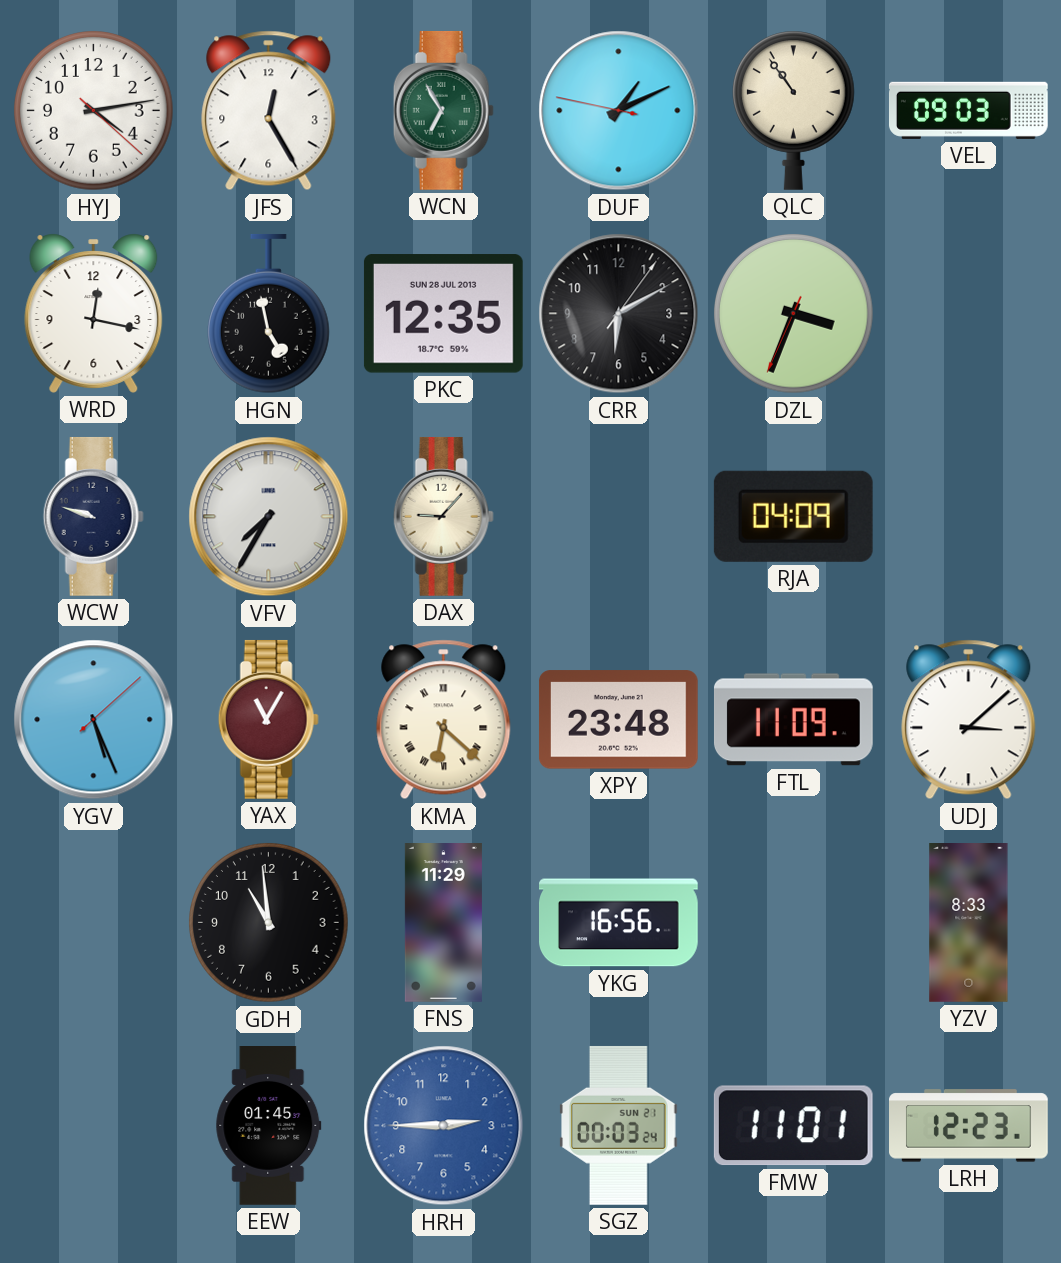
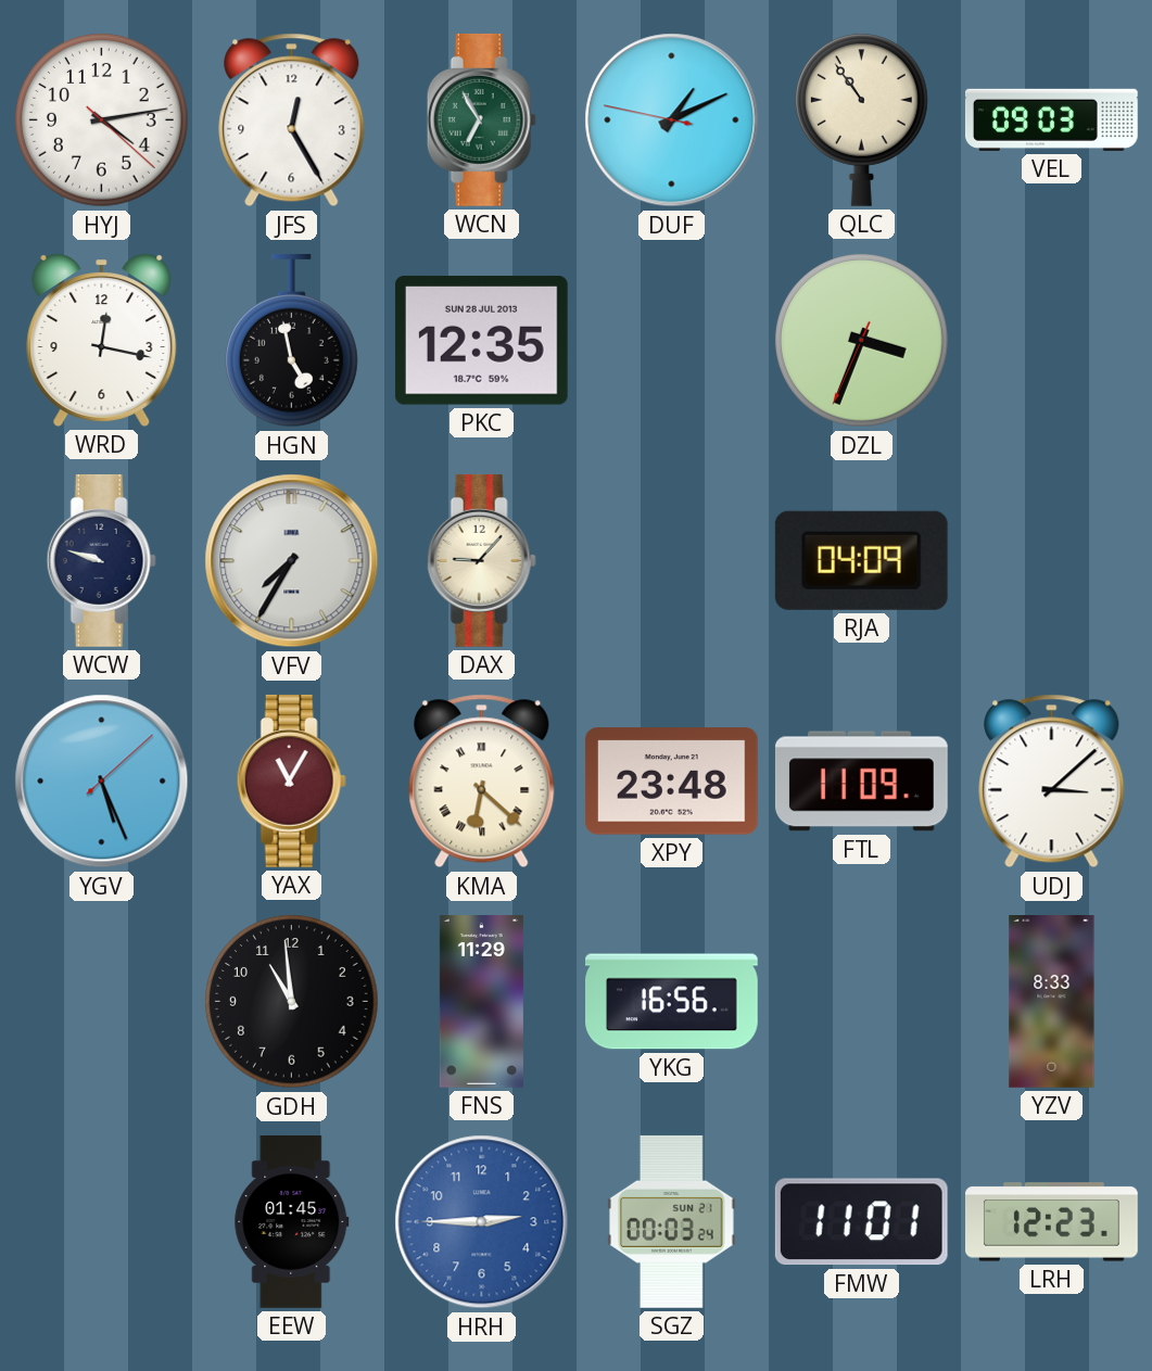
CRR: 6:10 -> none (619, 314)
